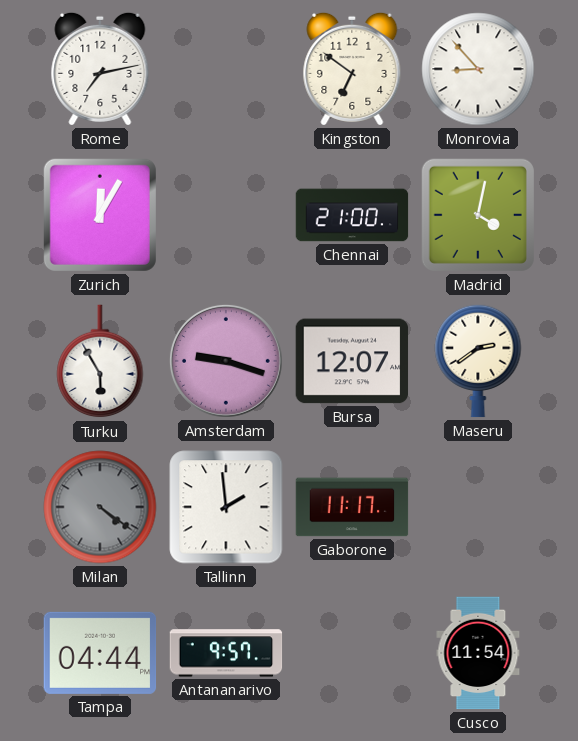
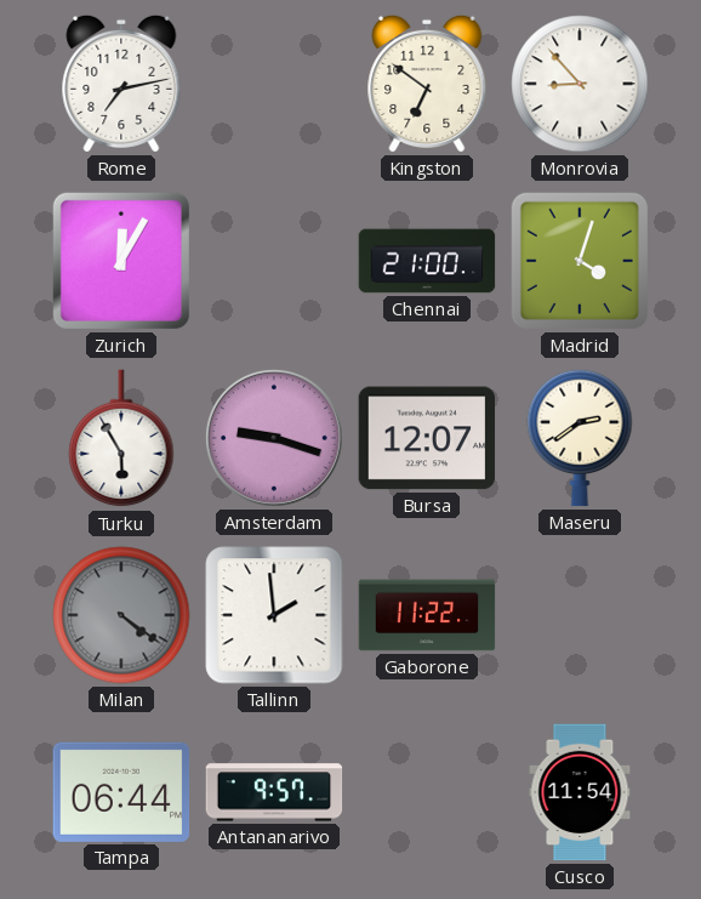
Madrid: 4:02 -> 4:03 (580, 261)
Gaborone: 11:17 -> 11:22 (427, 615)
Tampa: 04:44 -> 06:44 (121, 792)
